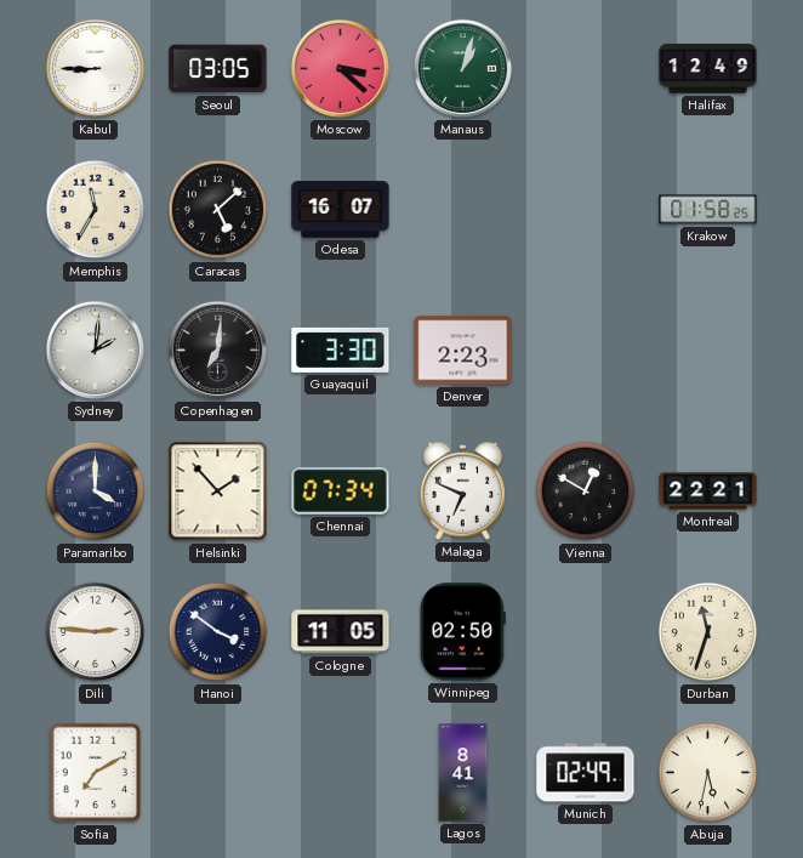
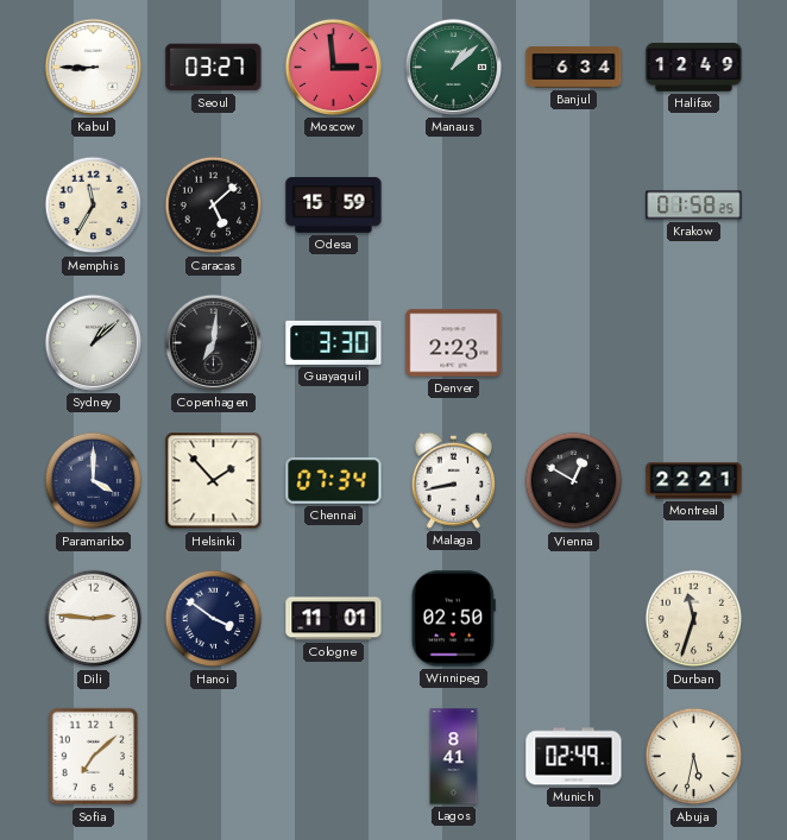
Seoul: 03:05 -> 03:27 (214, 68)
Moscow: 3:22 -> 2:59 (333, 67)
Manaus: 1:03 -> 1:08 (453, 67)
Banjul: none -> 6:34 (574, 68)
Odesa: 16:07 -> 15:59 (334, 206)
Sydney: 2:01 -> 1:08 (93, 342)
Malaga: 6:49 -> 8:43 (453, 480)
Cologne: 11:05 -> 11:01 (334, 619)
Sofia: 7:10 -> 7:08 (94, 757)
